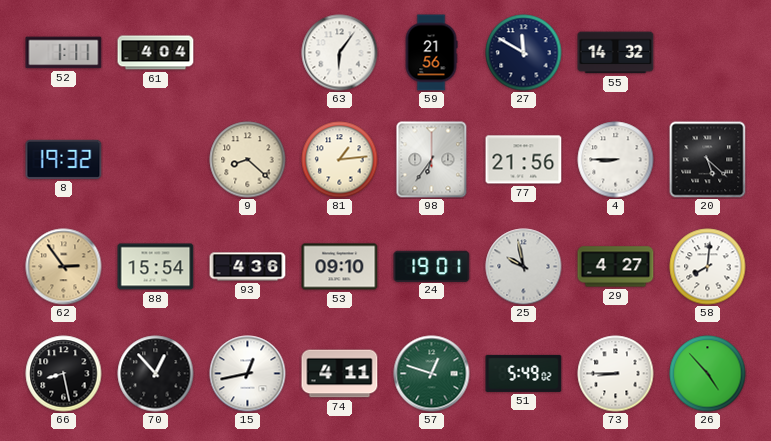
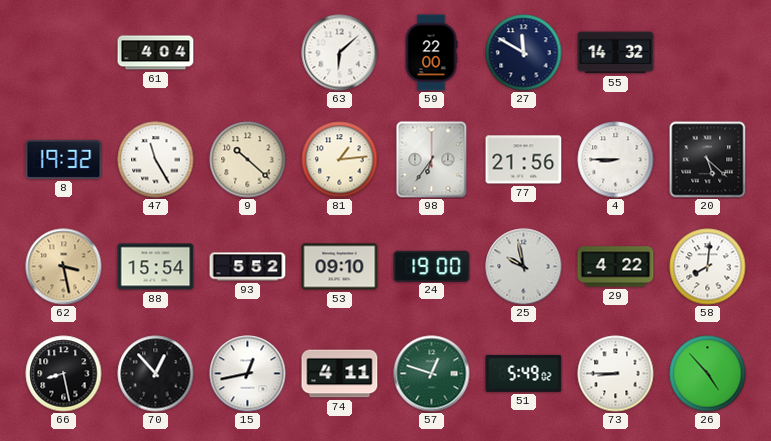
52: 1:11 -> none (64, 53)
63: 6:06 -> 6:08 (340, 53)
59: 21:56 -> 22:00 (431, 53)
47: none -> 11:25 (156, 160)
9: 8:22 -> 10:22 (248, 160)
62: 2:54 -> 3:28 (64, 267)
93: 4:36 -> 5:52 (248, 267)
24: 19:01 -> 19:00 (432, 266)
29: 4:27 -> 4:22 (616, 267)
